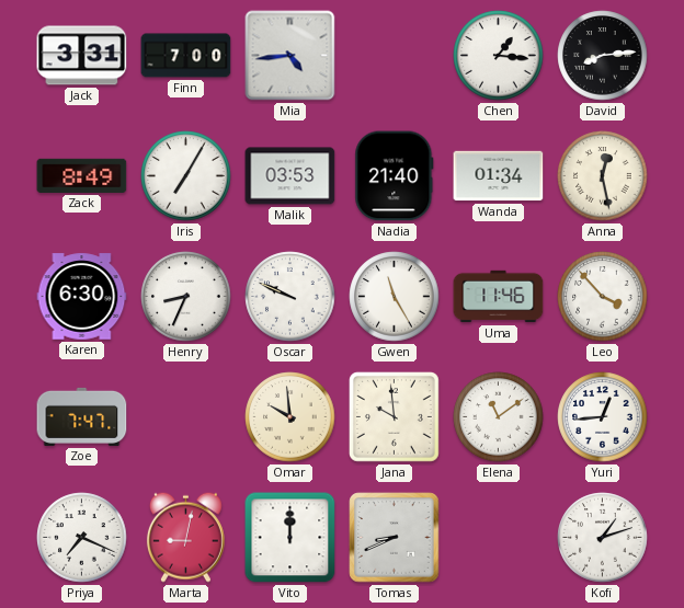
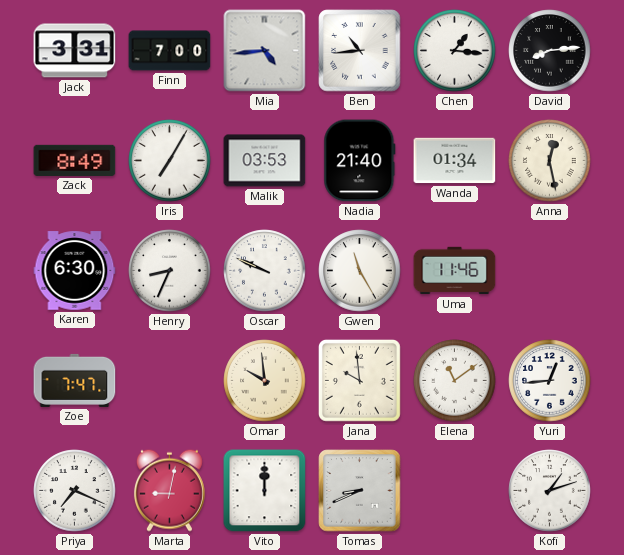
Ben: none -> 10:44 (360, 51)
Leo: 3:53 -> none (603, 297)
